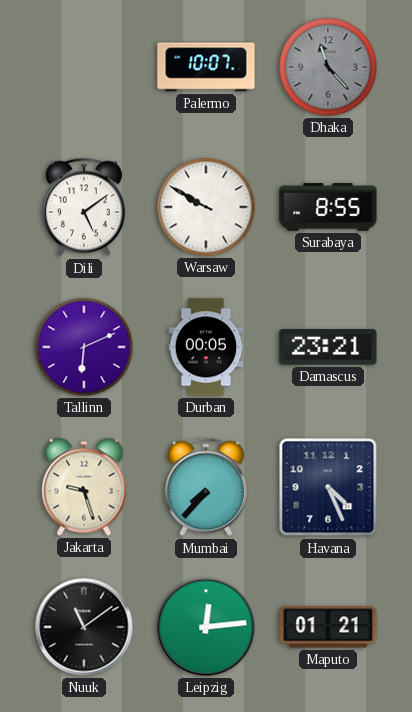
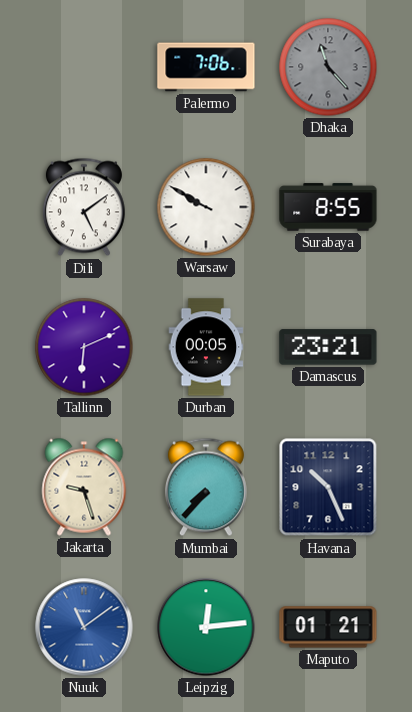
Palermo: 10:07 -> 7:06 (206, 67)
Havana: 4:26 -> 10:26 (328, 487)
Nuuk dial: black -> blue (84, 627)
